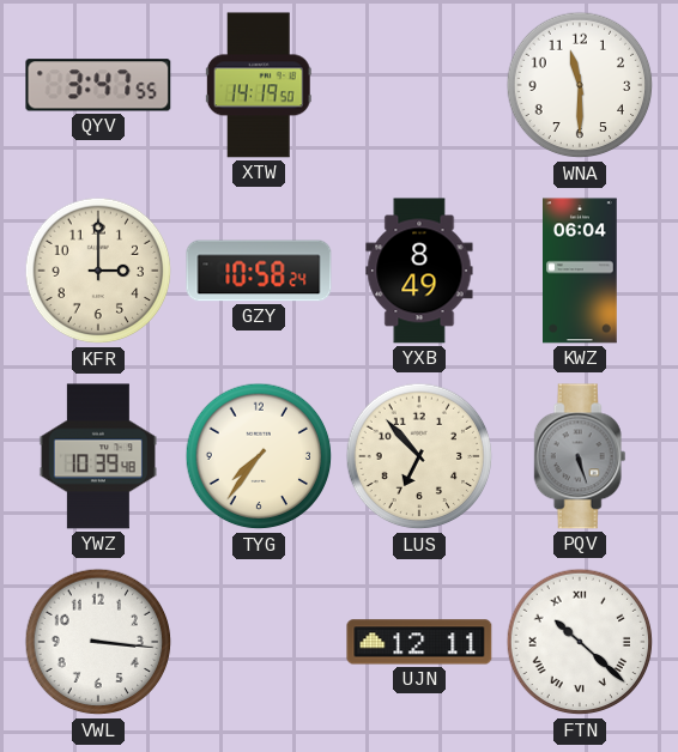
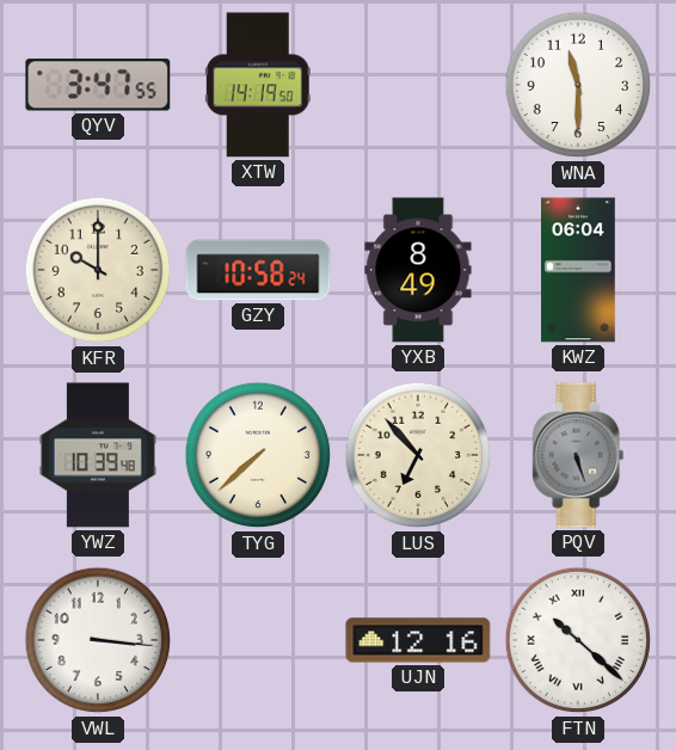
KFR: 3:00 -> 10:00 (98, 270)
TYG: 7:36 -> 7:38 (258, 455)
UJN: 12:11 -> 12:16 (418, 640)
